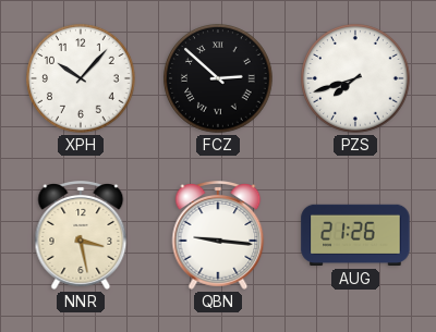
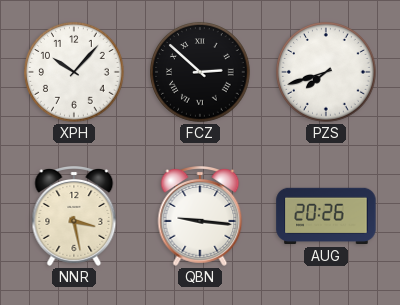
AUG: 21:26 -> 20:26 (326, 216)
